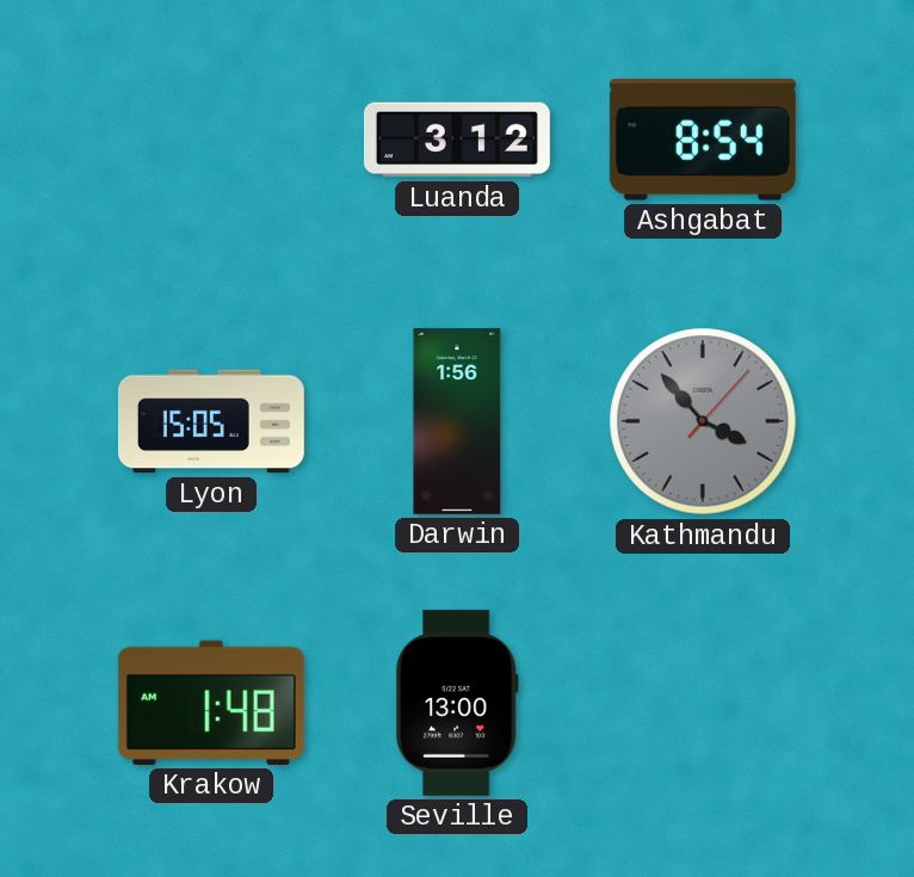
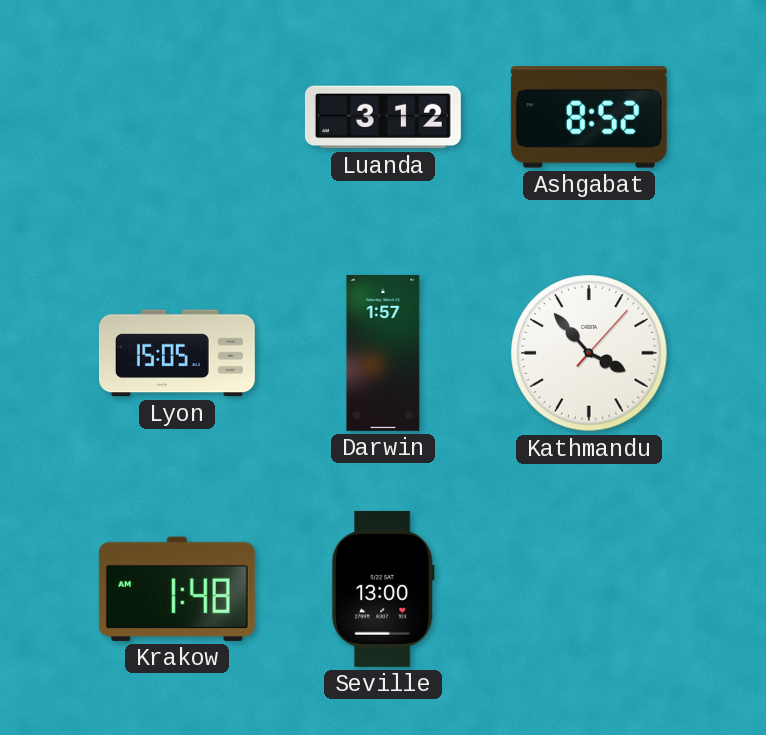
Ashgabat: 8:54 -> 8:52 (589, 118)
Darwin: 1:56 -> 1:57 (383, 353)
Kathmandu dial: grey -> white (589, 353)
